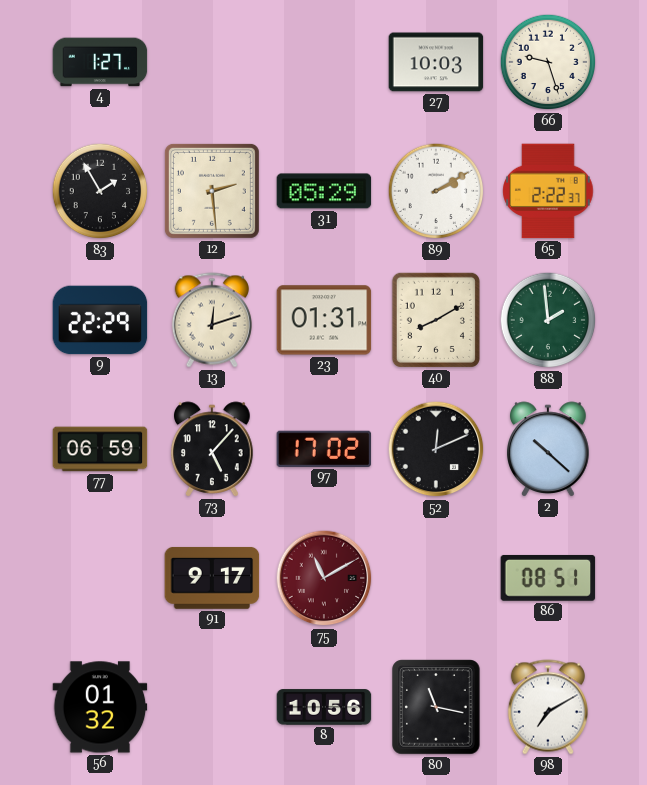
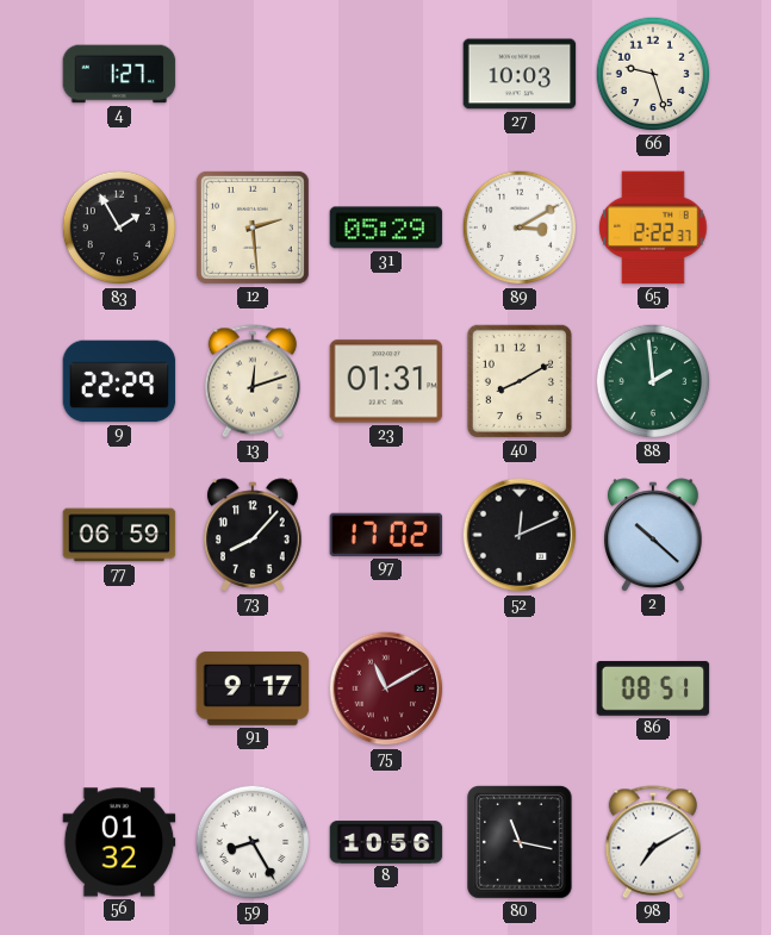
89: 2:10 -> 3:10 (520, 227)
73: 5:07 -> 8:07 (254, 535)
59: none -> 8:25 (253, 842)
